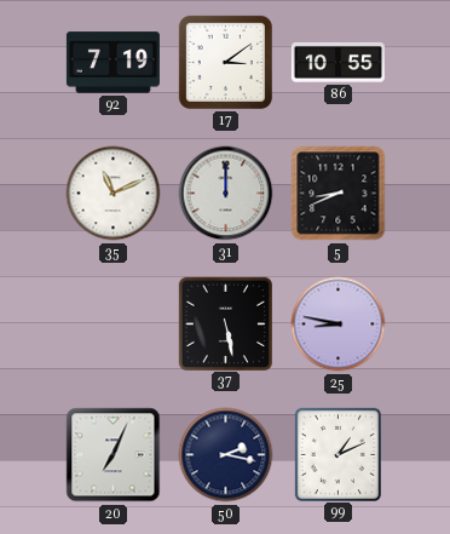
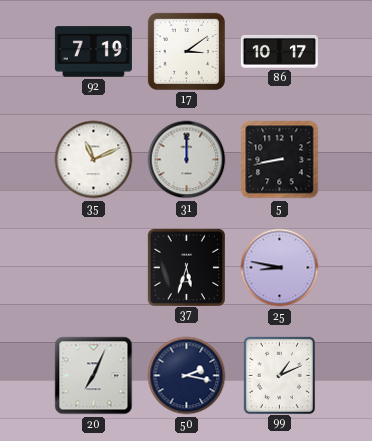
86: 10:55 -> 10:17 (279, 51)
5: 8:41 -> 8:43 (280, 160)
37: 5:28 -> 5:33 (186, 267)
